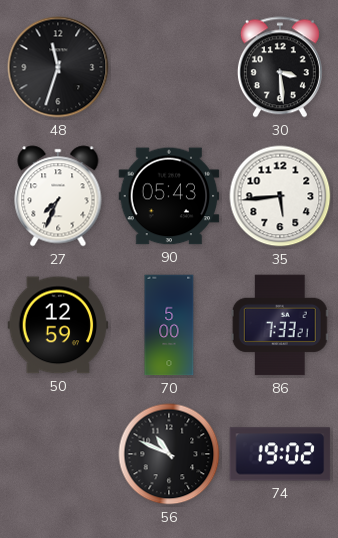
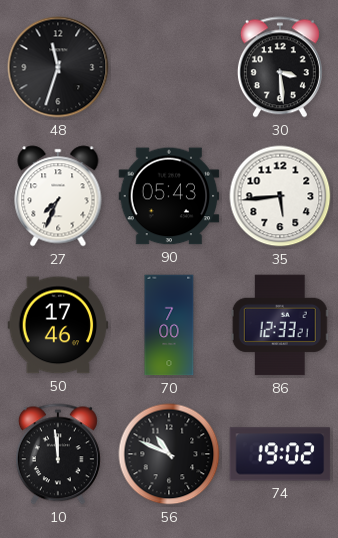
50: 12:59 -> 17:46 (58, 325)
70: 5:00 -> 7:00 (169, 325)
86: 7:33 -> 12:33 (280, 325)
10: none -> 11:59 (58, 454)
